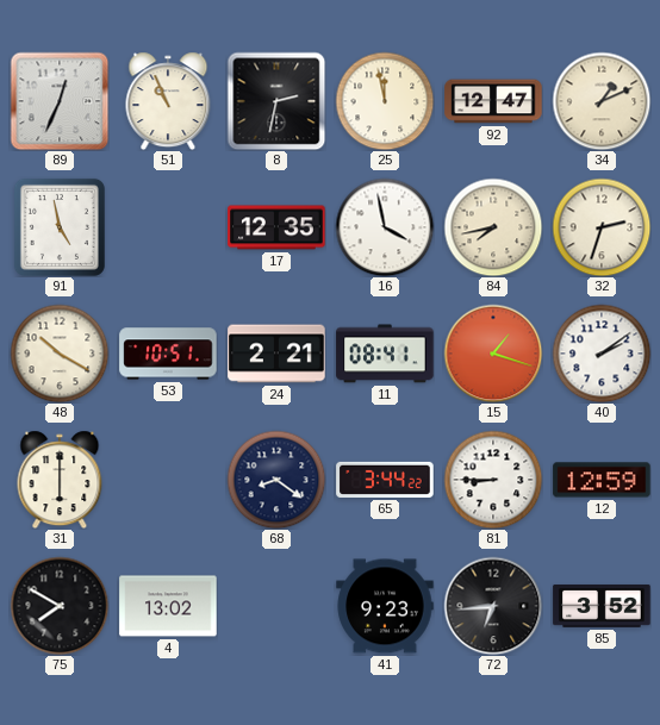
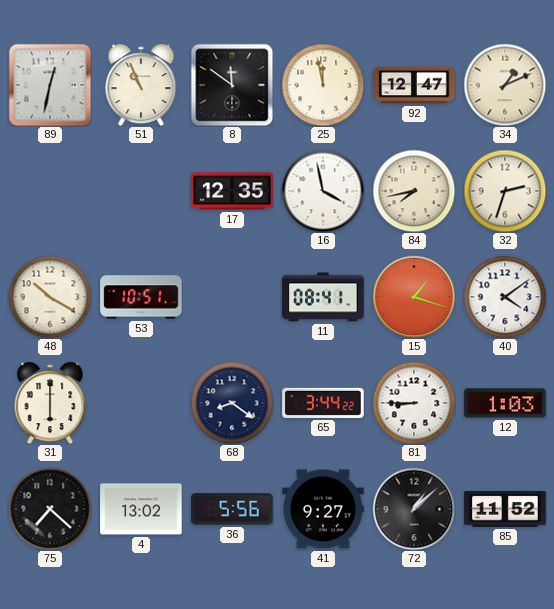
89: 12:34 -> 12:32 (50, 85)
8: 2:32 -> 11:51 (232, 85)
91: 4:58 -> none (60, 227)
24: 2:21 -> none (276, 354)
40: 2:09 -> 4:09 (505, 297)
12: 12:59 -> 1:03 (505, 403)
75: 7:50 -> 7:22 (50, 509)
36: none -> 5:56 (232, 509)
41: 9:23 -> 9:27 (323, 509)
72: 6:44 -> 1:08 (414, 509)
85: 3:52 -> 11:52 (505, 509)
